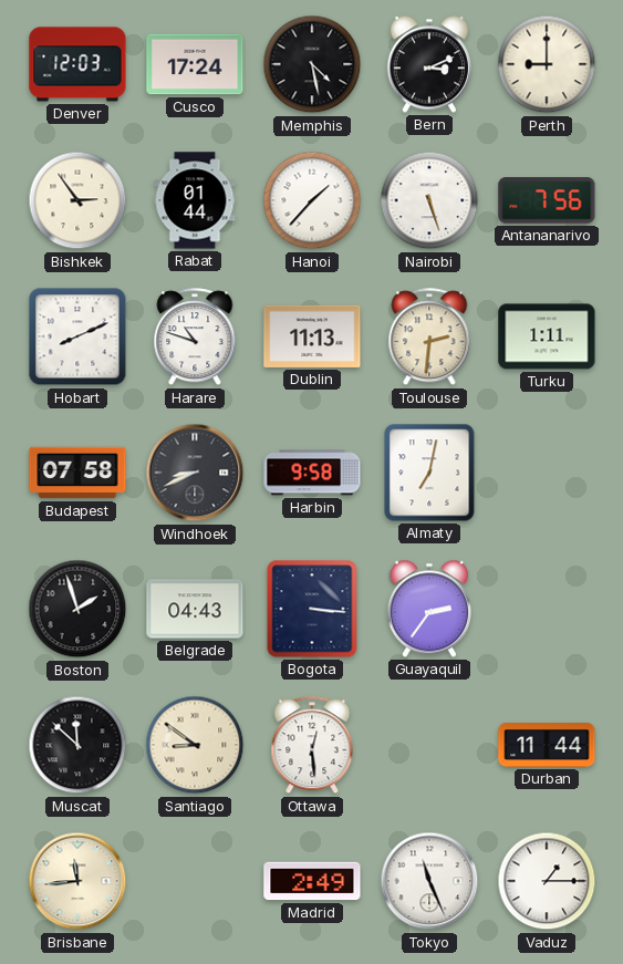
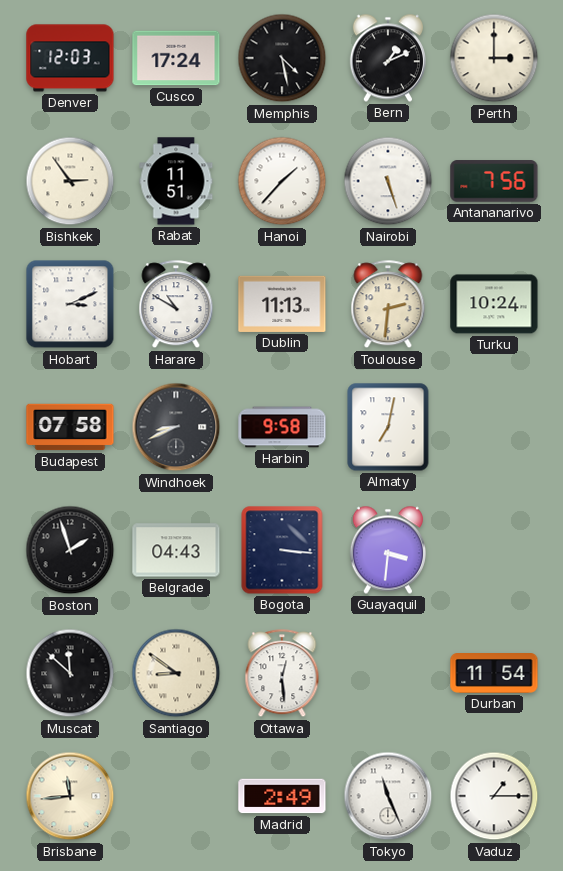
Bern: 3:11 -> 1:11 (388, 58)
Perth: 9:00 -> 3:00 (494, 58)
Rabat: 01:44 -> 11:51 (176, 181)
Hobart: 8:11 -> 3:11 (70, 304)
Harare: 10:48 -> 10:50 (176, 305)
Turku: 1:11 -> 10:24 (494, 304)
Guayaquil: 2:36 -> 3:31 (388, 550)
Durban: 11:44 -> 11:54 (494, 674)
